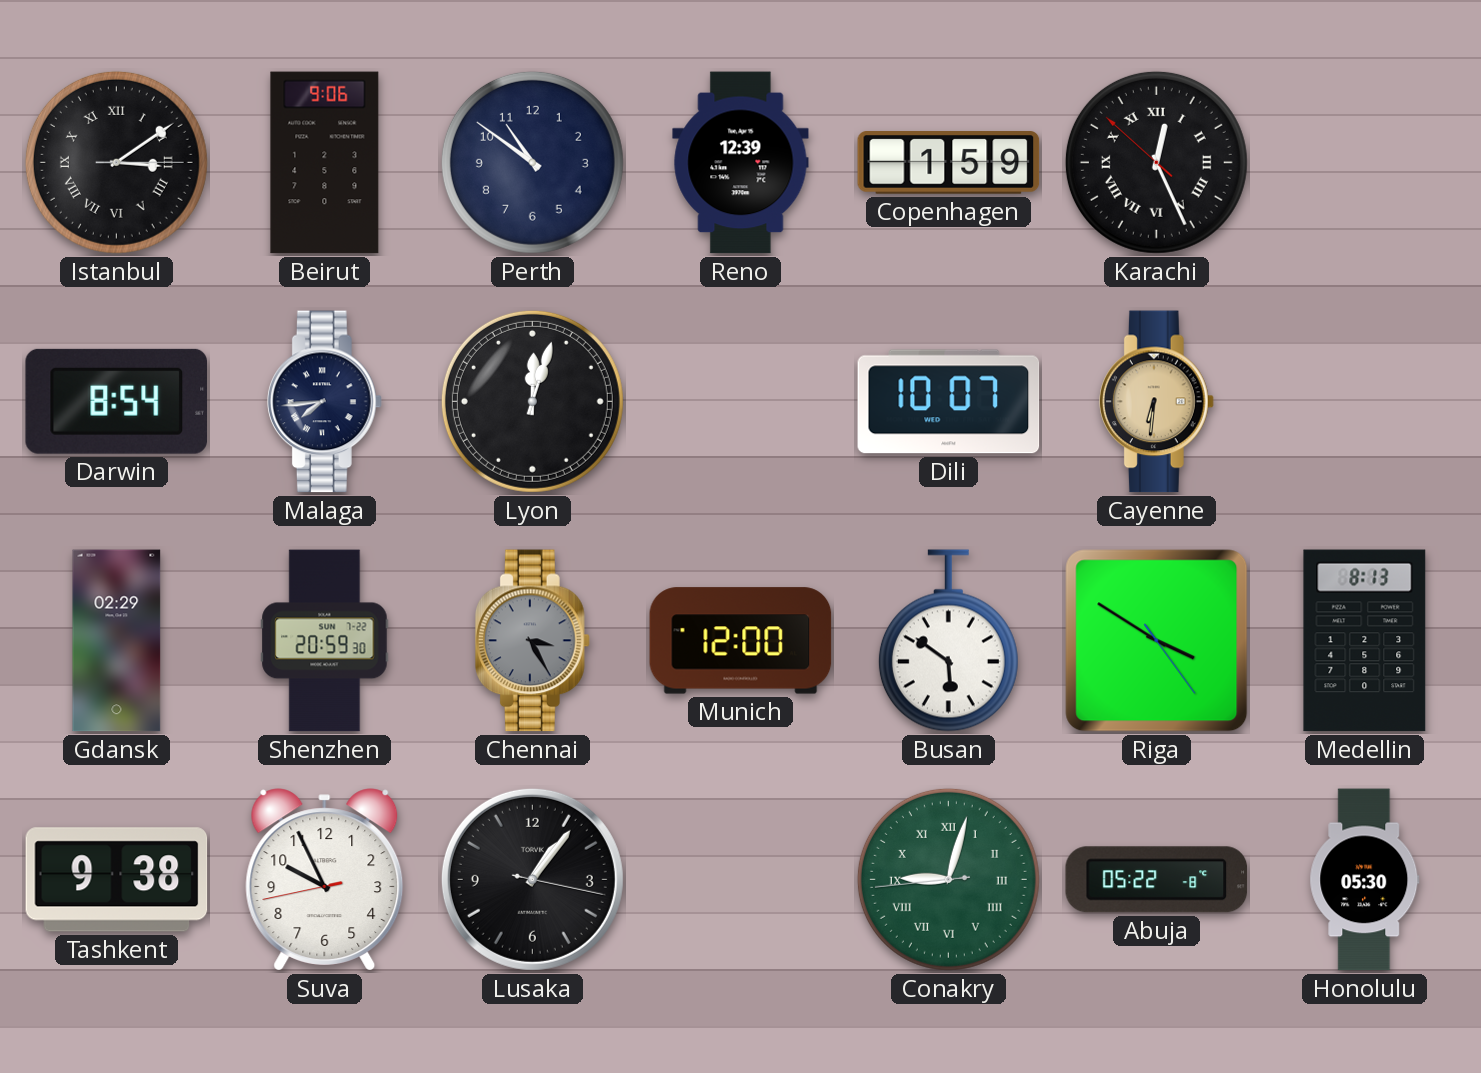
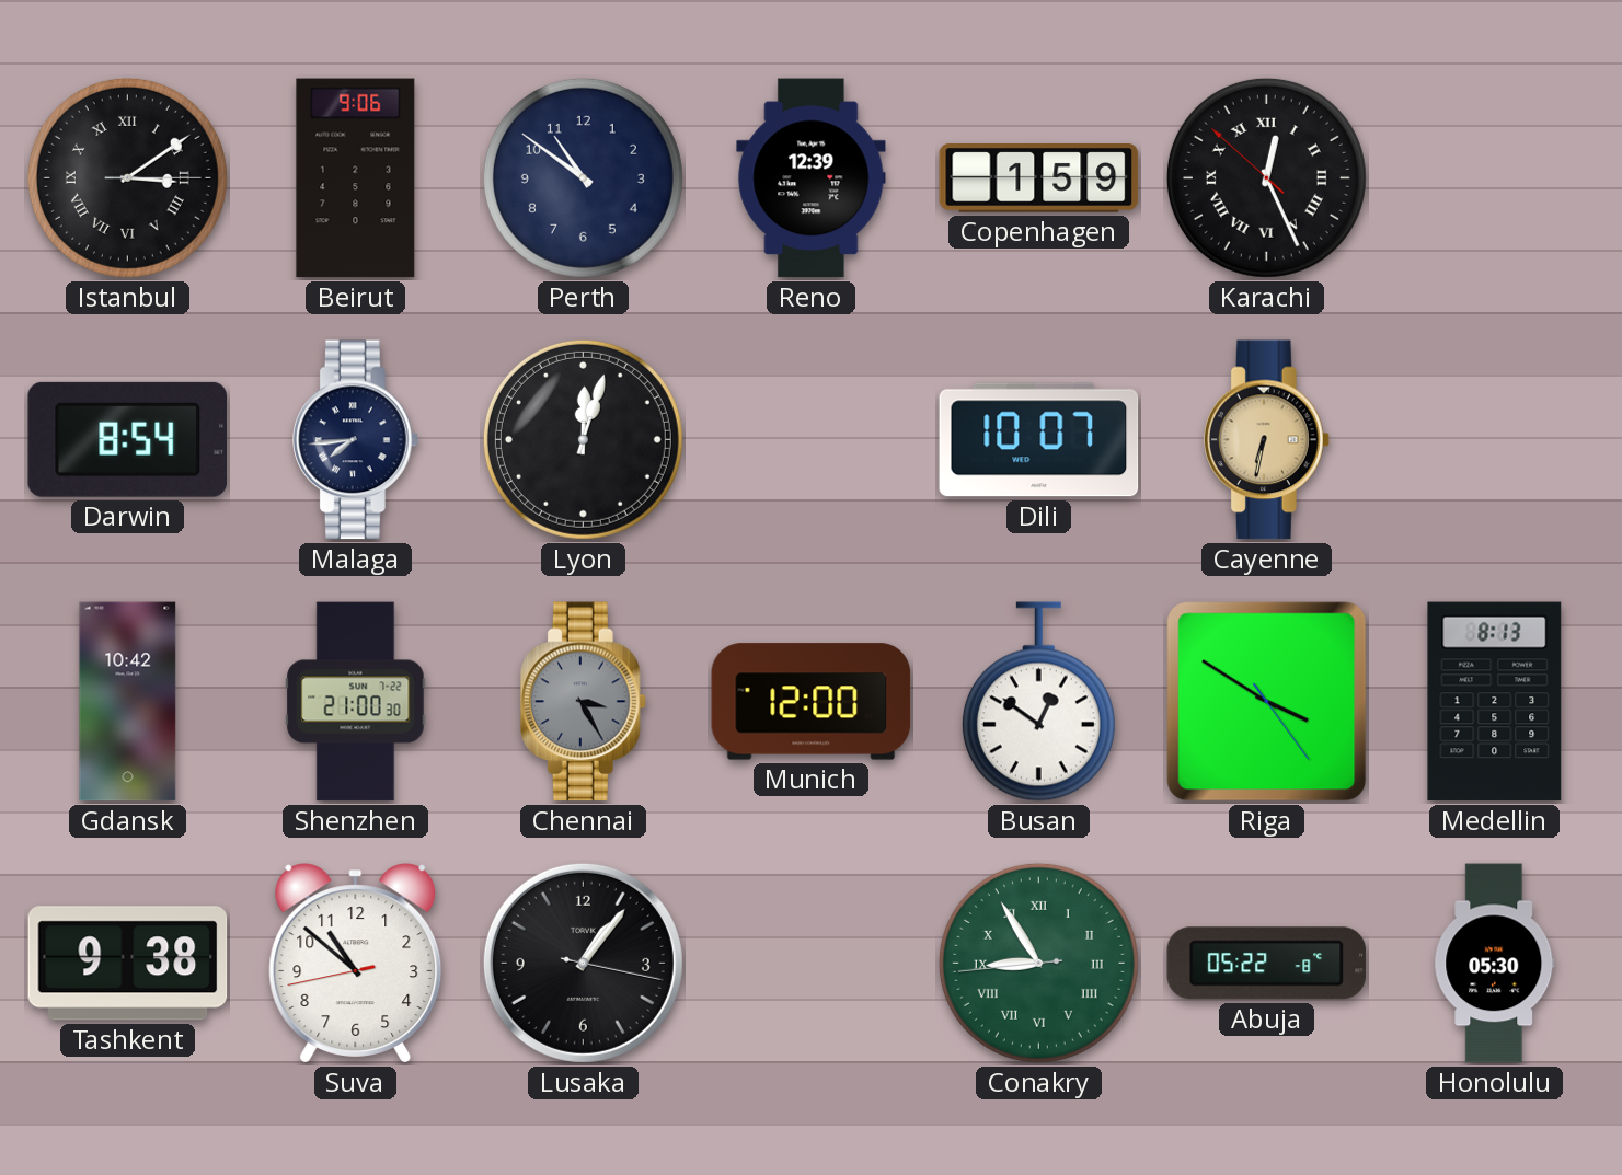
Cayenne: 6:31 -> 6:32 (1266, 440)
Gdansk: 02:29 -> 10:42 (128, 702)
Shenzhen: 20:59 -> 21:00 (356, 702)
Busan: 5:51 -> 12:51 (1038, 702)
Suva: 9:55 -> 10:51 (356, 964)
Conakry: 9:02 -> 8:54 (1038, 963)
